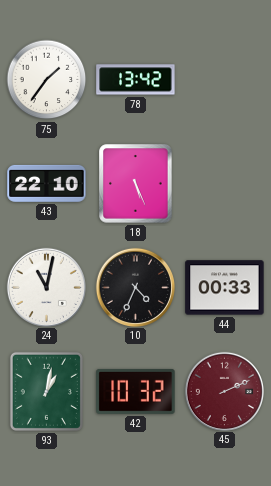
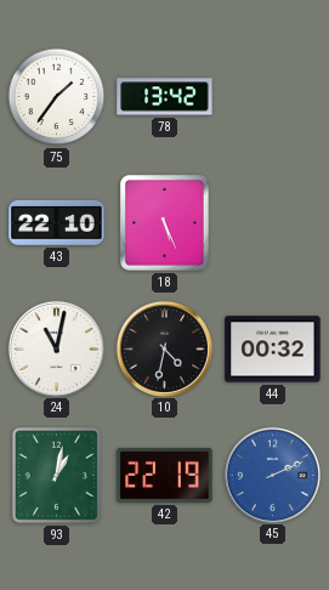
10: 4:34 -> 4:32 (164, 348)
44: 00:33 -> 00:32 (273, 350)
42: 10:32 -> 22:19 (165, 475)
45 dial: burgundy -> blue (272, 475)
